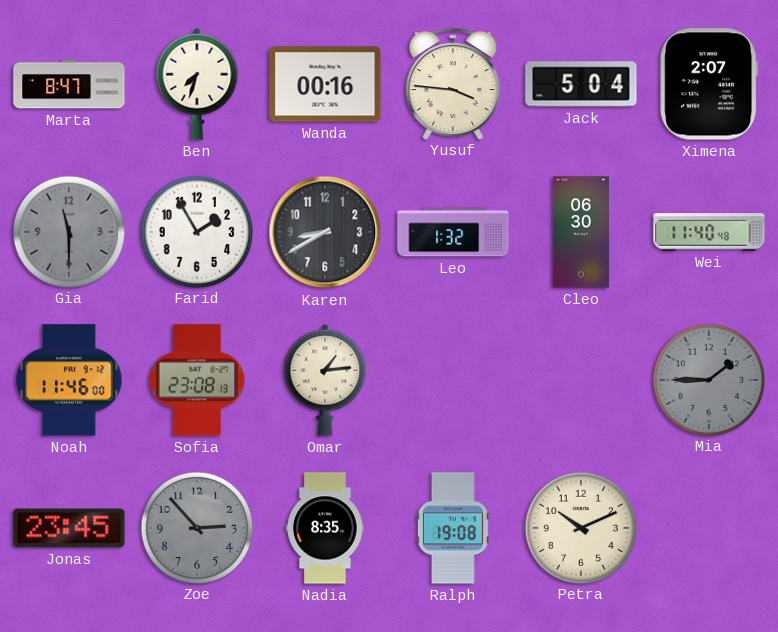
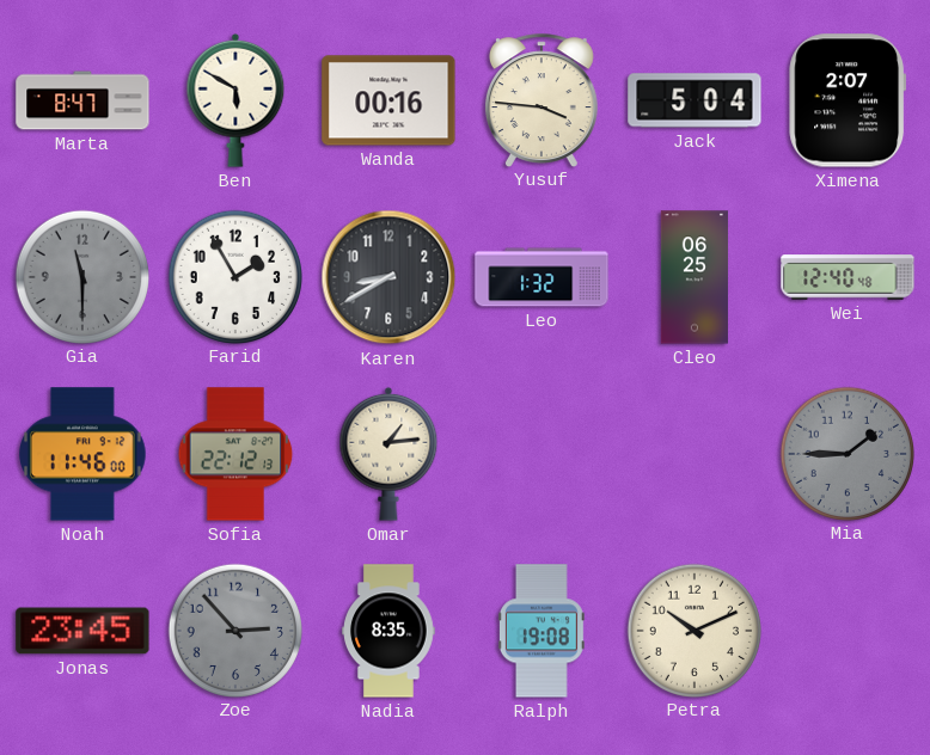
Ben: 7:33 -> 5:50 (235, 100)
Cleo: 06:30 -> 06:25 (695, 277)
Wei: 11:40 -> 12:40 (848, 277)
Sofia: 23:08 -> 22:12 (235, 454)
